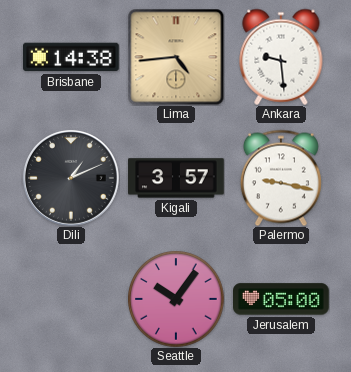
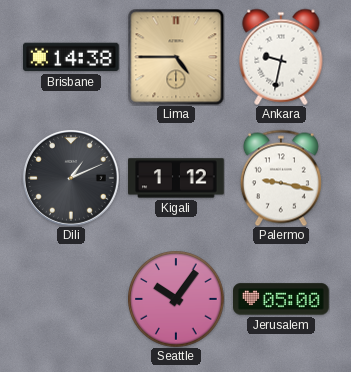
Lima: 4:44 -> 4:45 (176, 57)
Ankara: 9:29 -> 9:32 (281, 57)
Kigali: 3:57 -> 1:12 (176, 178)
